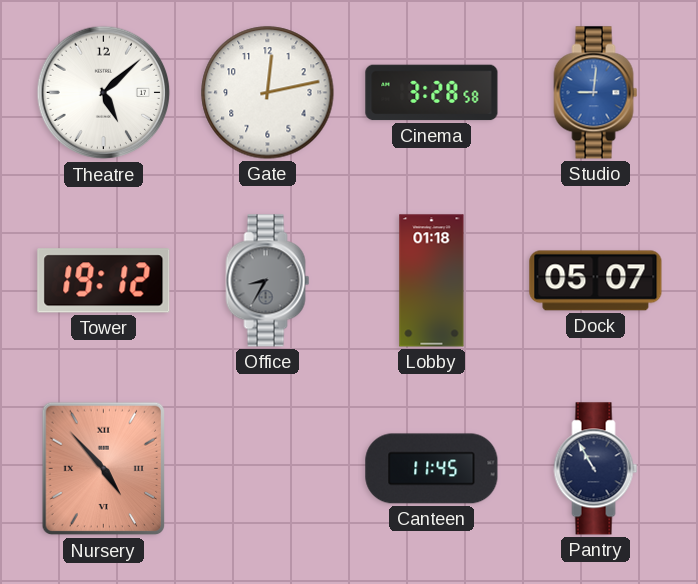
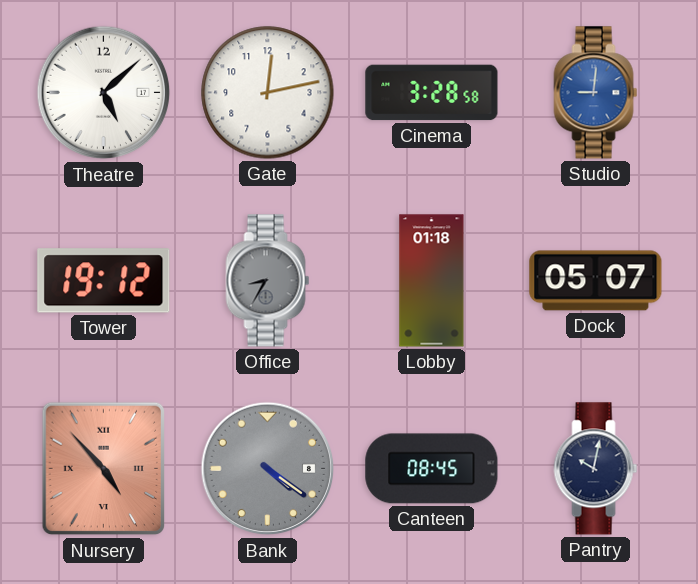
Bank: none -> 4:21 (268, 469)
Canteen: 11:45 -> 08:45 (432, 469)
Pantry: 10:55 -> 10:02 (596, 469)
